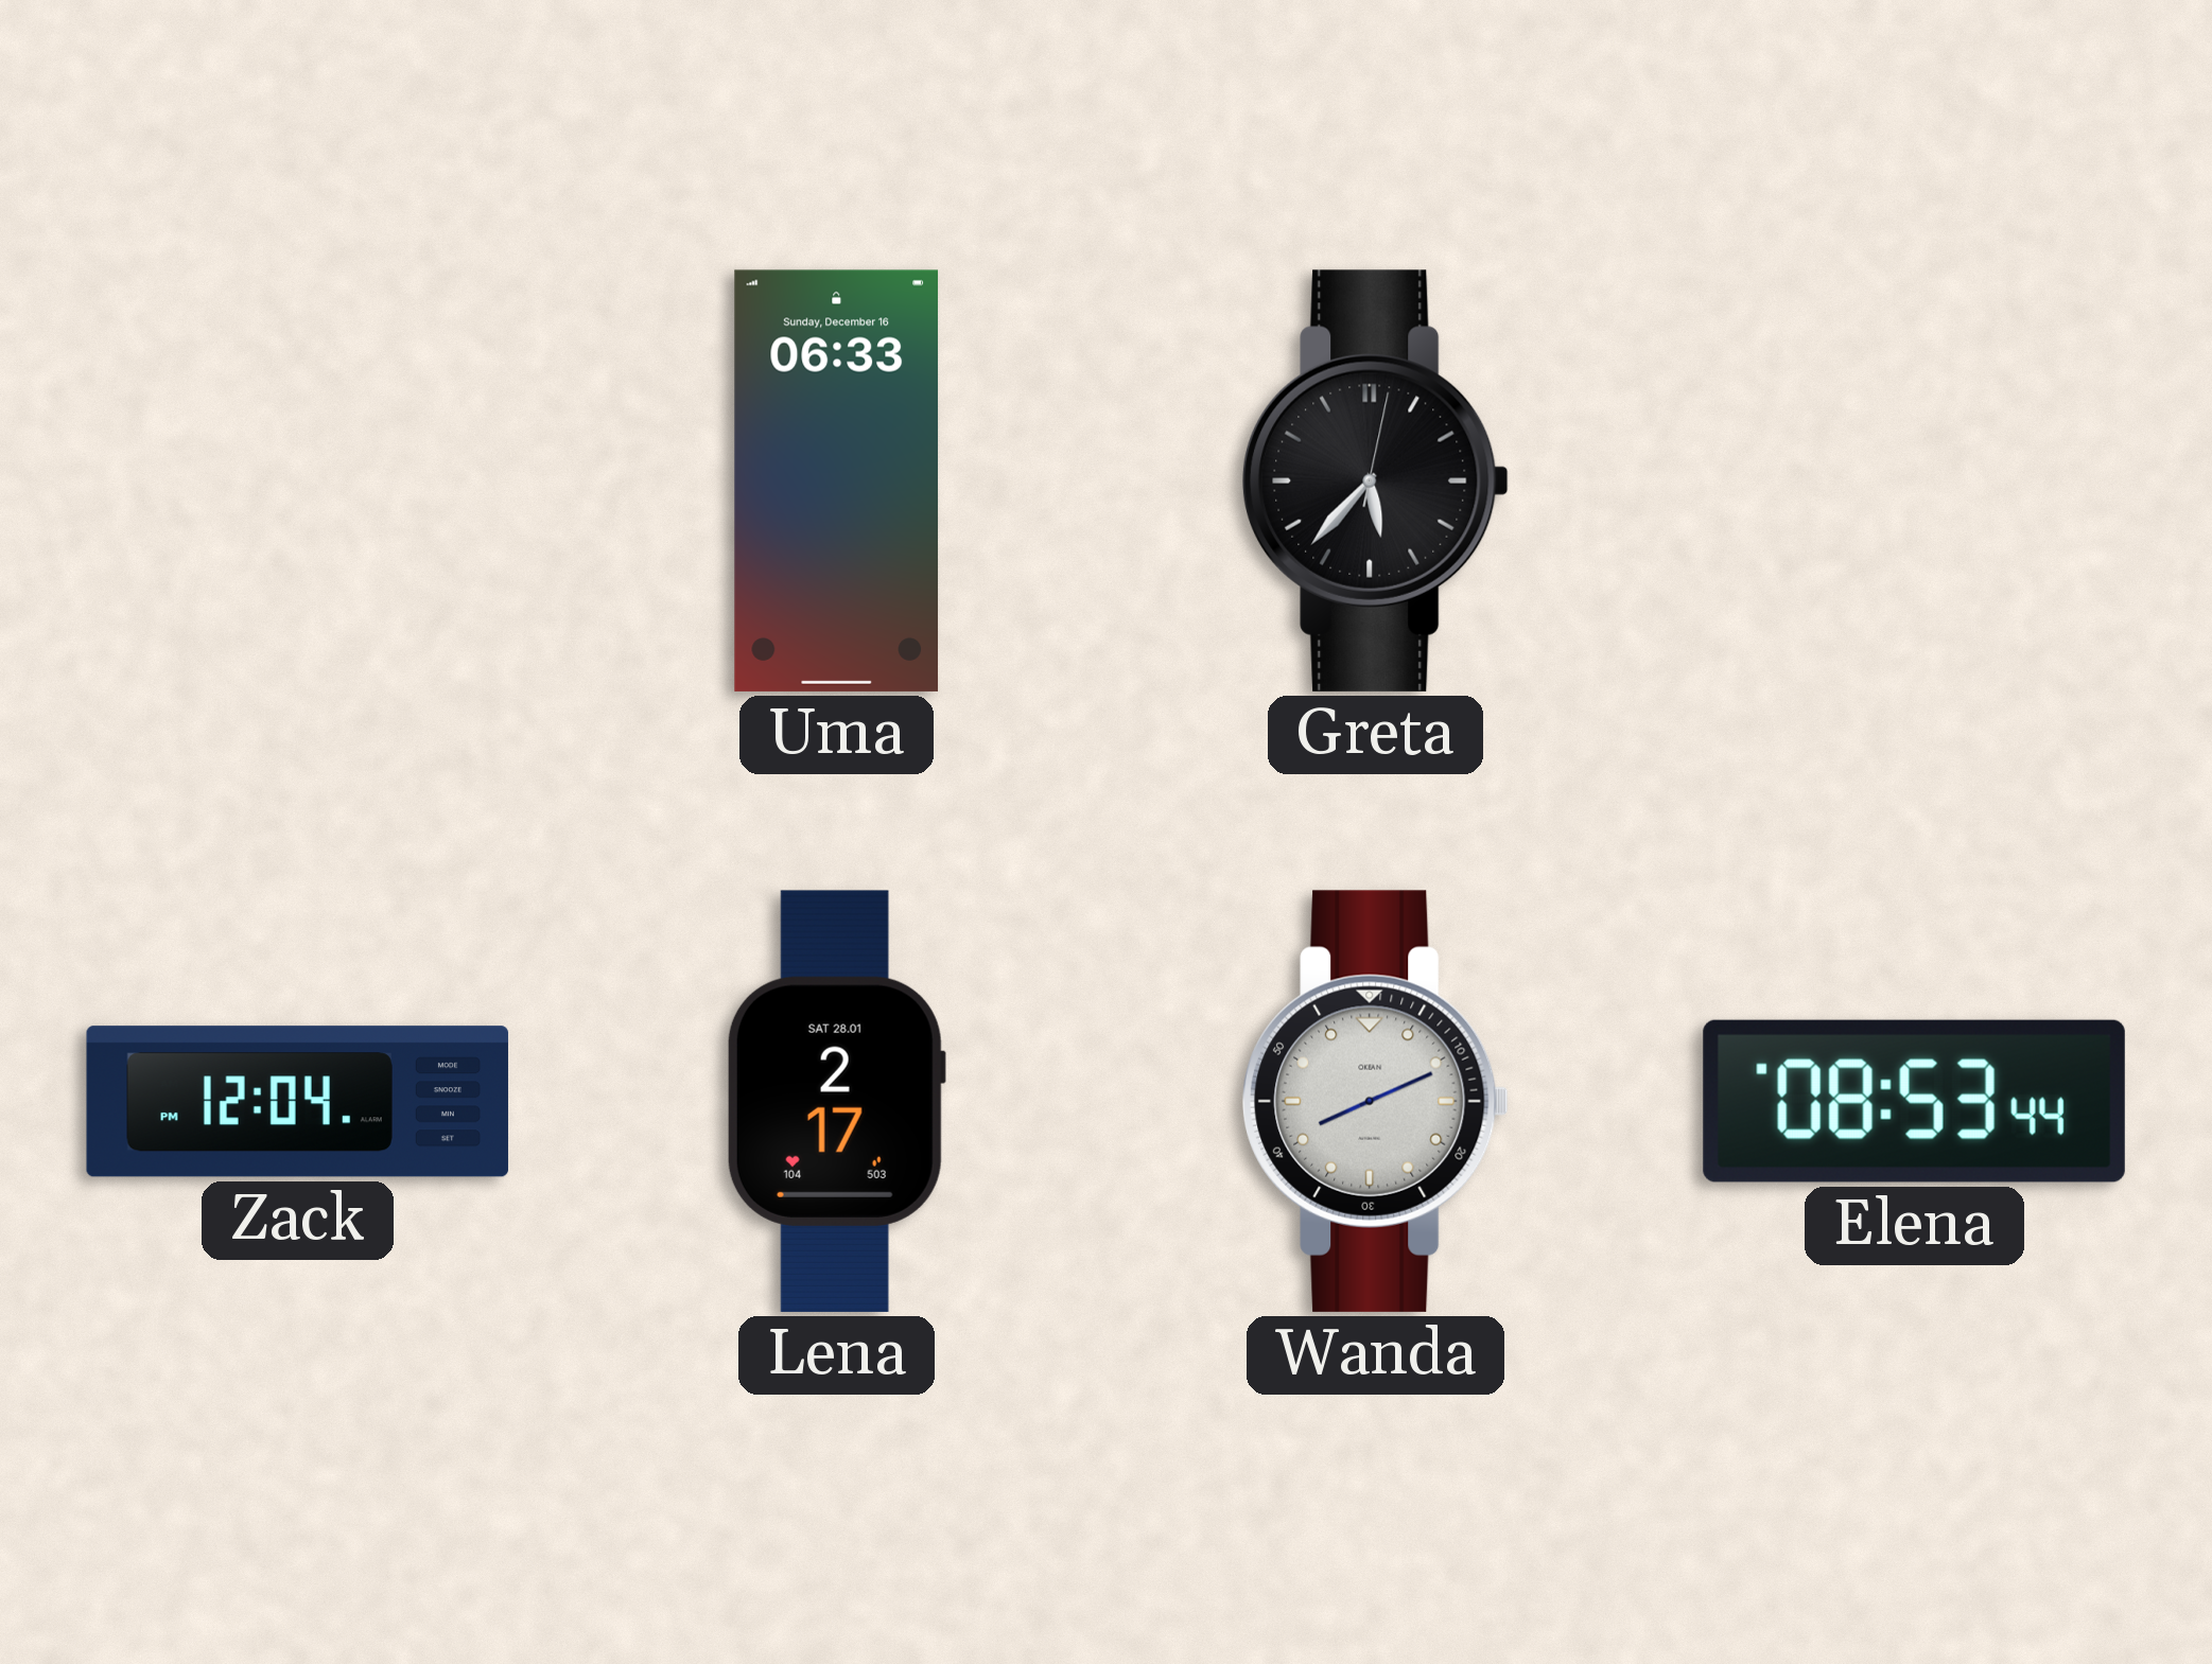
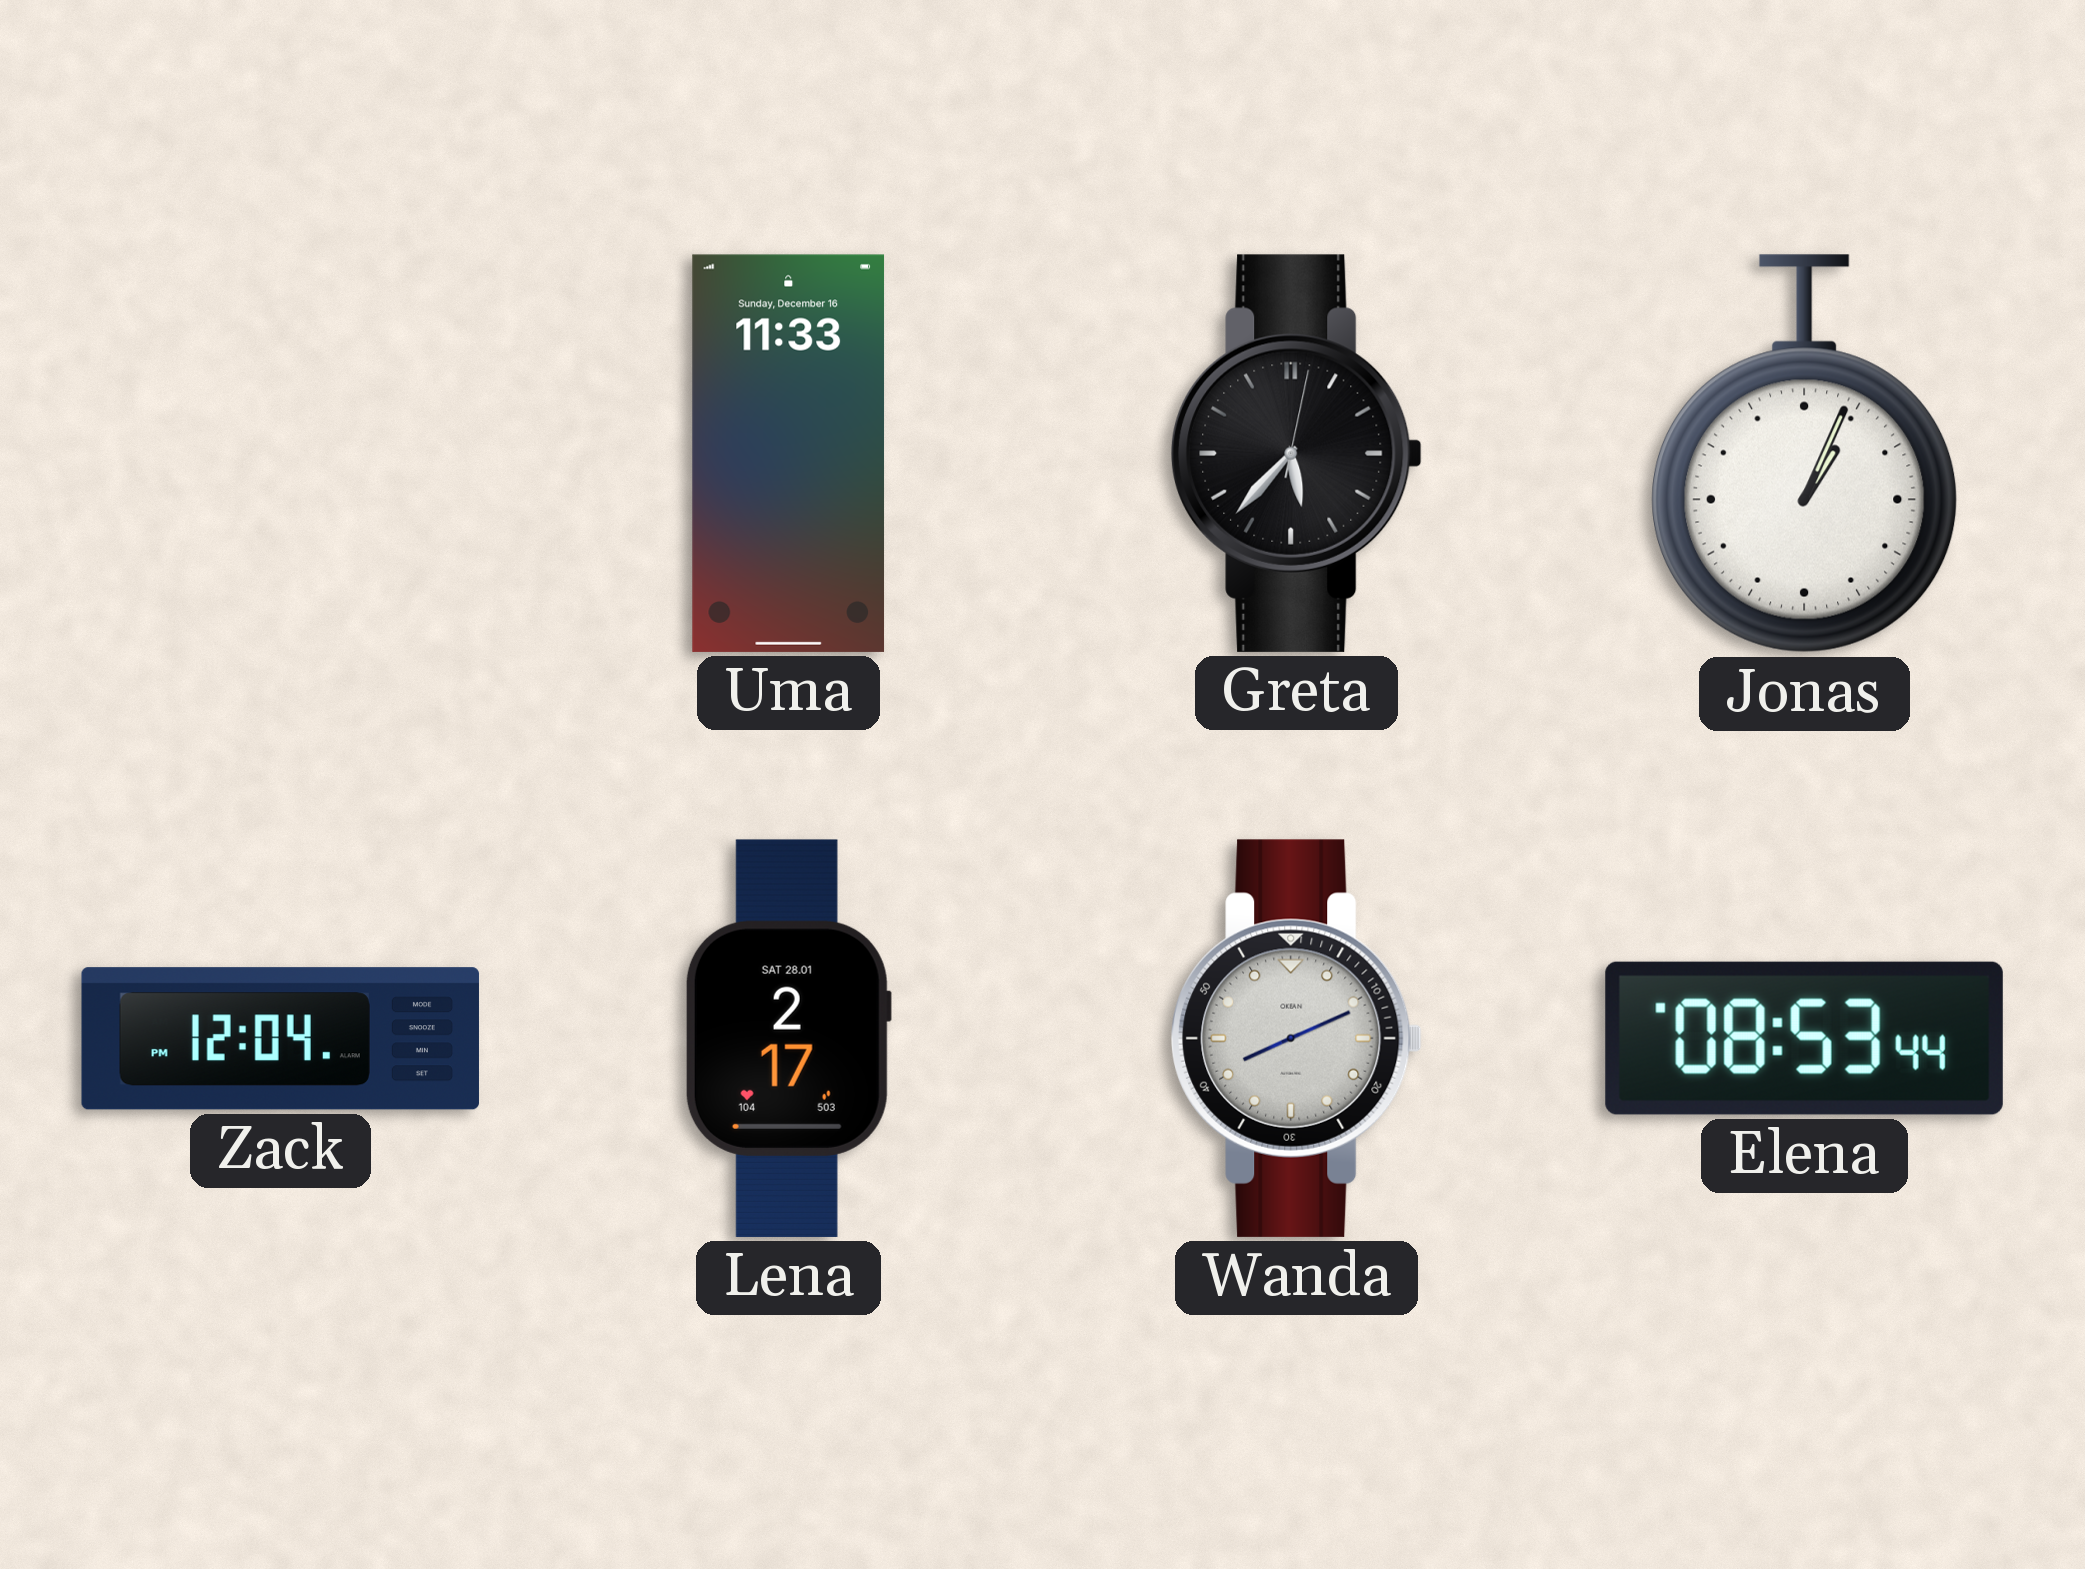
Uma: 06:33 -> 11:33 (789, 453)
Jonas: none -> 1:04 (1805, 454)
